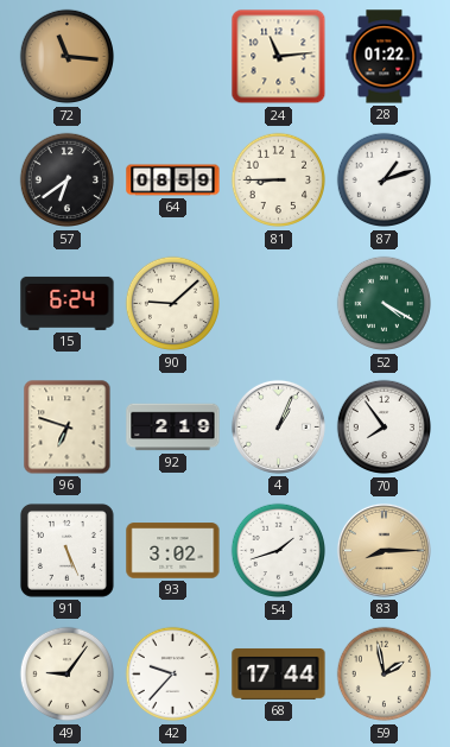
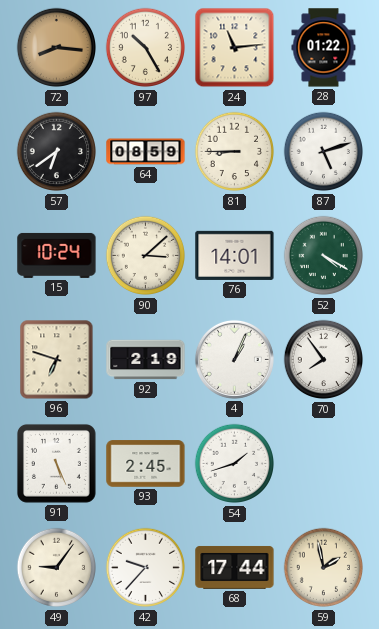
72: 11:16 -> 8:16 (57, 48)
97: none -> 10:25 (146, 48)
87: 1:12 -> 5:12 (324, 152)
15: 6:24 -> 10:24 (57, 255)
90: 9:08 -> 3:08 (146, 256)
76: none -> 14:01 (235, 255)
93: 3:02 -> 2:45 (146, 464)
83: 8:15 -> none (384, 550)
